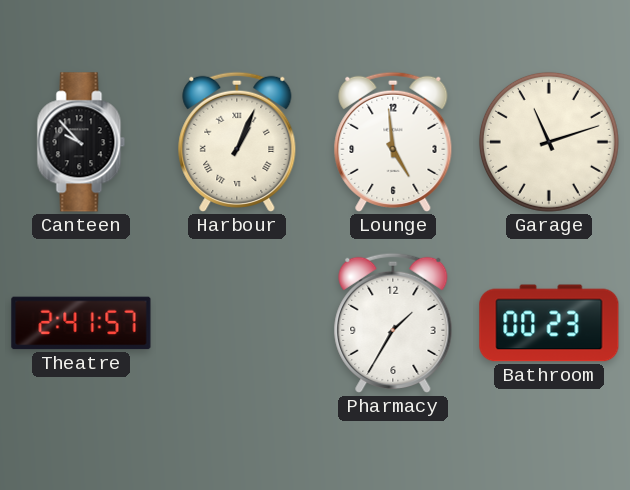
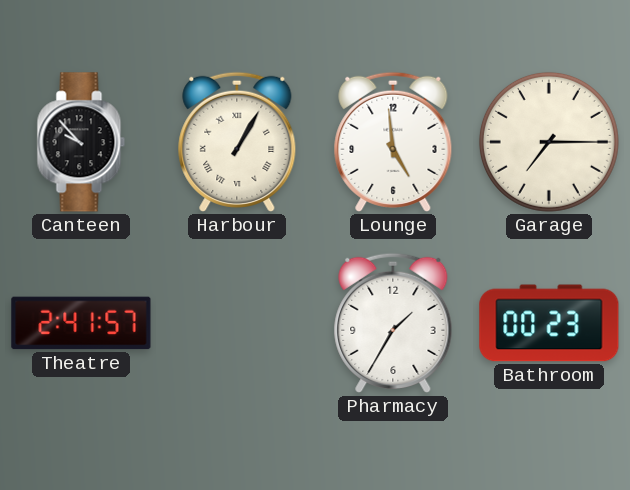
Harbour: 1:04 -> 1:05 (237, 142)
Garage: 11:12 -> 7:15 (549, 142)
